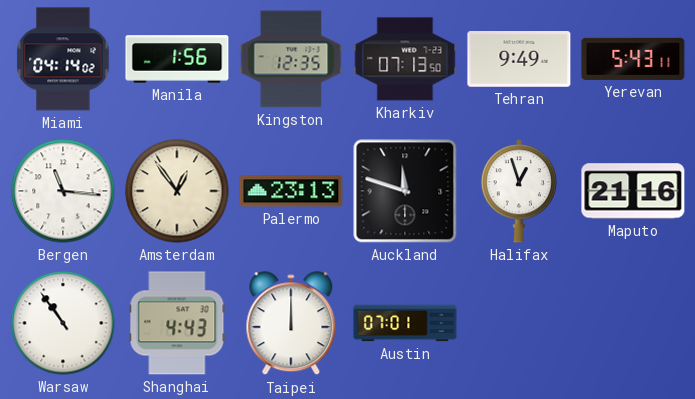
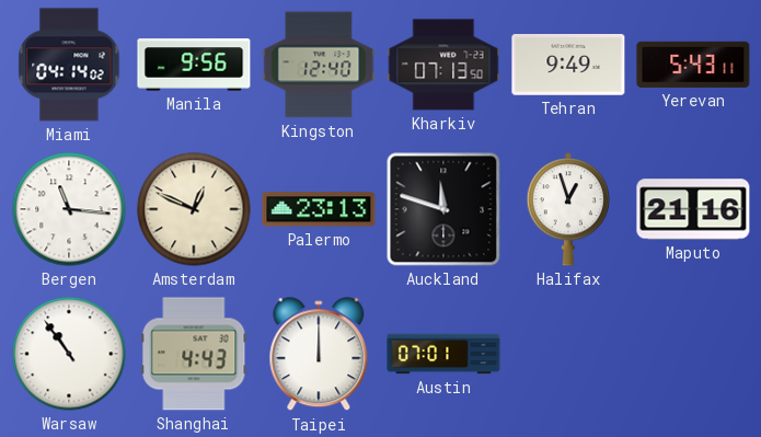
Manila: 1:56 -> 9:56 (194, 65)
Kingston: 12:35 -> 12:40 (319, 65)
Amsterdam: 12:54 -> 12:49 (194, 209)
